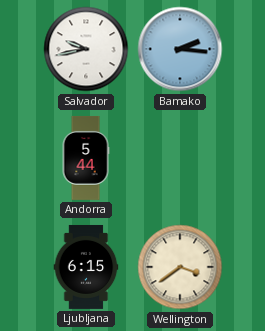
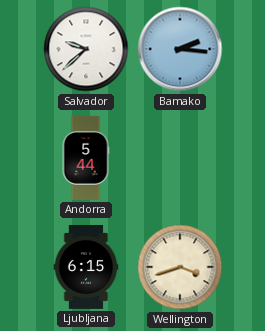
Salvador: 9:43 -> 9:38 (86, 49)
Wellington: 3:39 -> 3:42 (180, 267)
